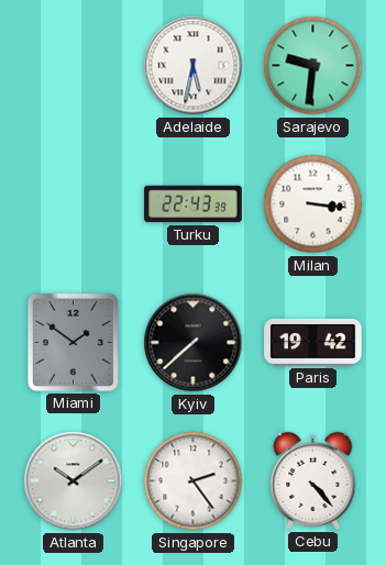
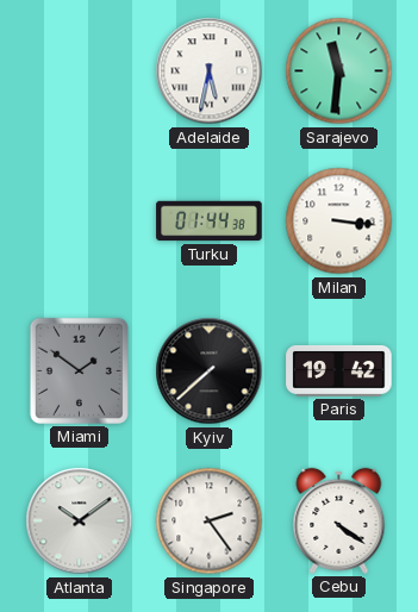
Sarajevo: 9:31 -> 11:31 (339, 71)
Turku: 22:43 -> 01:44 (210, 221)
Cebu: 4:23 -> 4:21 (339, 520)
